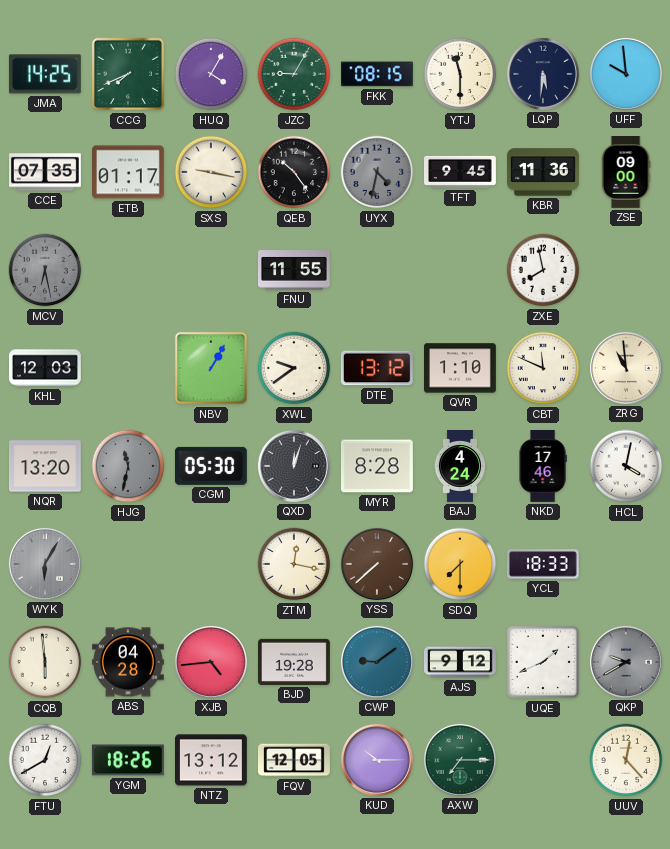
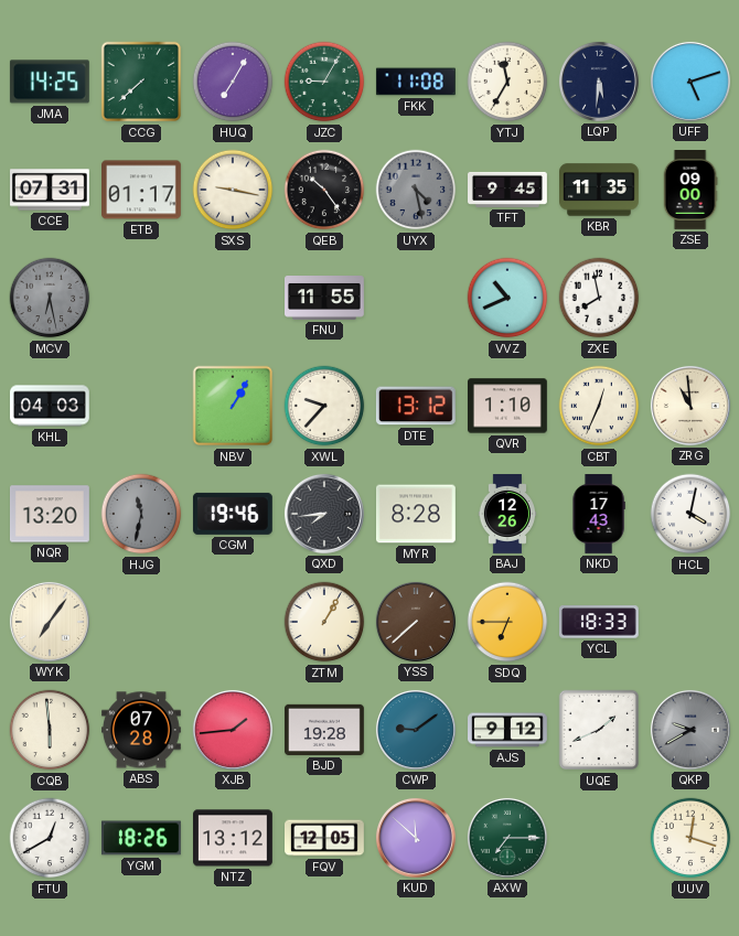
CCG: 7:41 -> 7:38 (141, 82)
HUQ: 4:05 -> 7:05 (233, 82)
FKK: 08:15 -> 11:08 (416, 82)
YTJ: 11:30 -> 11:35 (507, 82)
UFF: 9:59 -> 5:12 (690, 82)
CCE: 07:35 -> 07:31 (51, 190)
UYX: 4:32 -> 4:28 (416, 190)
KBR: 11:36 -> 11:35 (600, 190)
VVZ: none -> 10:41 (507, 298)
KHL: 12:03 -> 04:03 (51, 406)
XWL: 9:39 -> 9:37 (324, 406)
CBT: 11:49 -> 12:34 (599, 406)
CGM: 05:30 -> 19:46 (233, 514)
QXD: 12:03 -> 7:44 (324, 514)
BAJ: 4:24 -> 12:26 (507, 515)
NKD: 17:46 -> 17:43 (599, 515)
WYK: 6:05 -> 7:06 (50, 622)
WYK dial: grey -> cream (50, 622)
ZTM: 12:17 -> 1:05 (324, 622)
SDQ: 7:30 -> 6:45 (507, 622)
ABS: 04:28 -> 07:28 (142, 730)
XJB: 4:44 -> 1:44 (233, 730)
KUD: 10:15 -> 11:52 (416, 838)
UUV: 12:23 -> 12:18 (690, 838)
